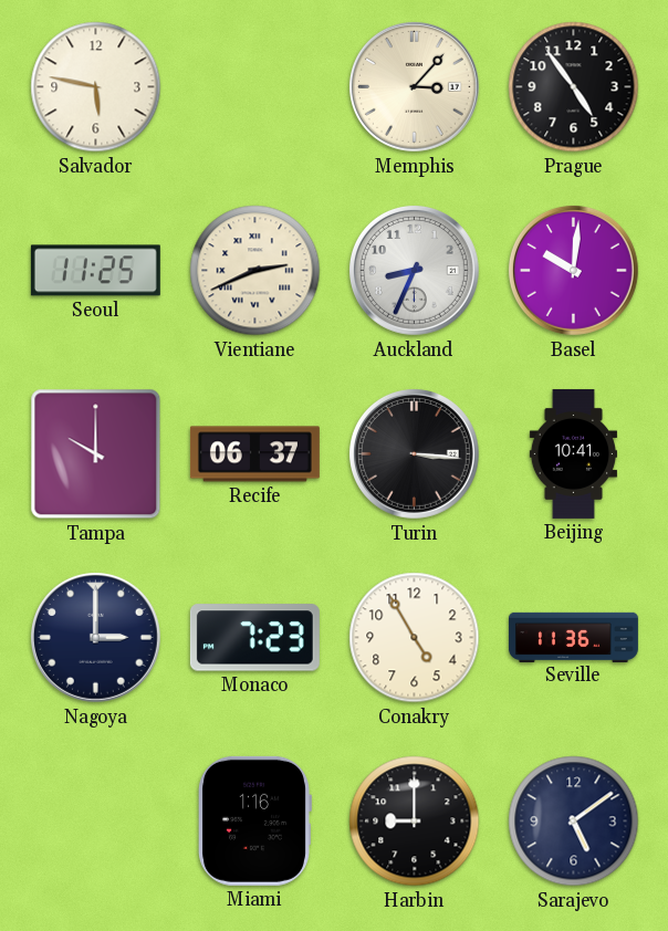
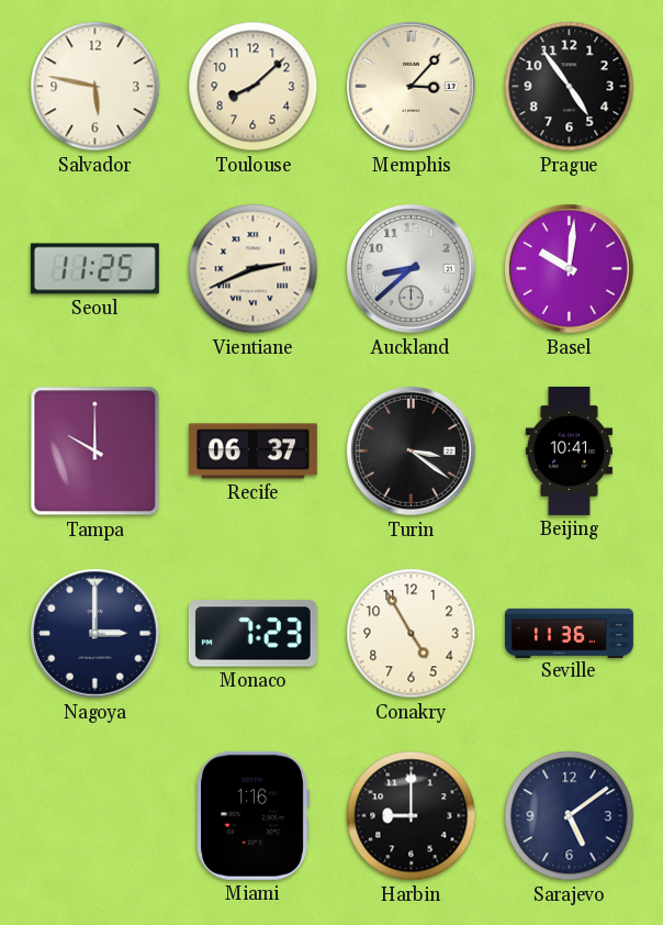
Toulouse: none -> 8:08 (254, 87)
Auckland: 8:34 -> 8:38 (411, 268)
Turin: 3:16 -> 3:21 (411, 450)
